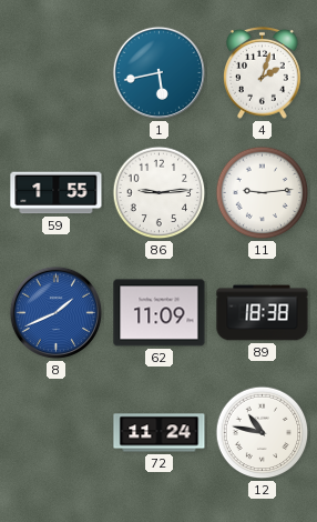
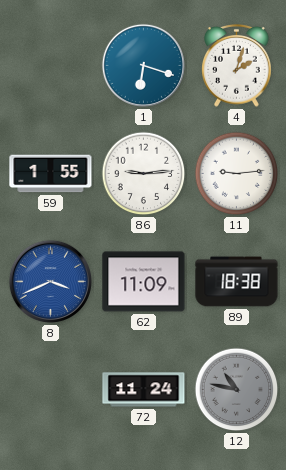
1: 5:43 -> 6:18 (143, 65)
8: 1:41 -> 3:41 (50, 281)
12 dial: white -> grey (237, 390)
